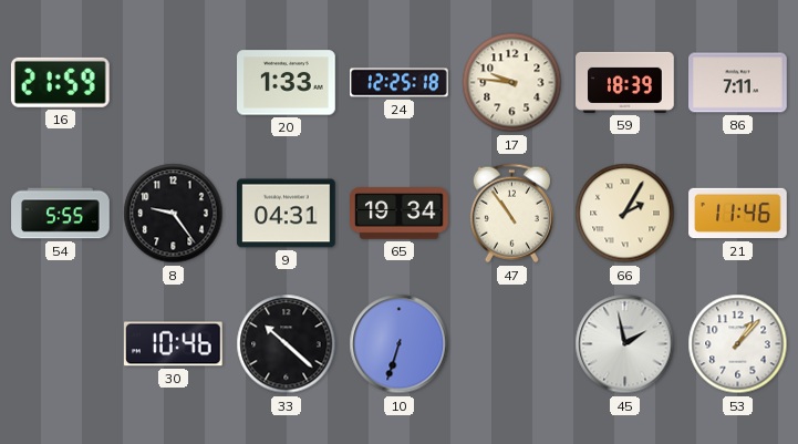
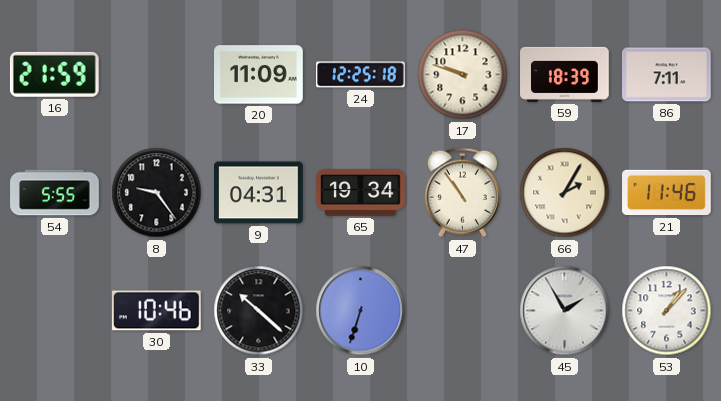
20: 1:33 -> 11:09 (259, 75)
17: 9:46 -> 9:48 (463, 75)
45: 1:58 -> 1:55 (565, 311)
